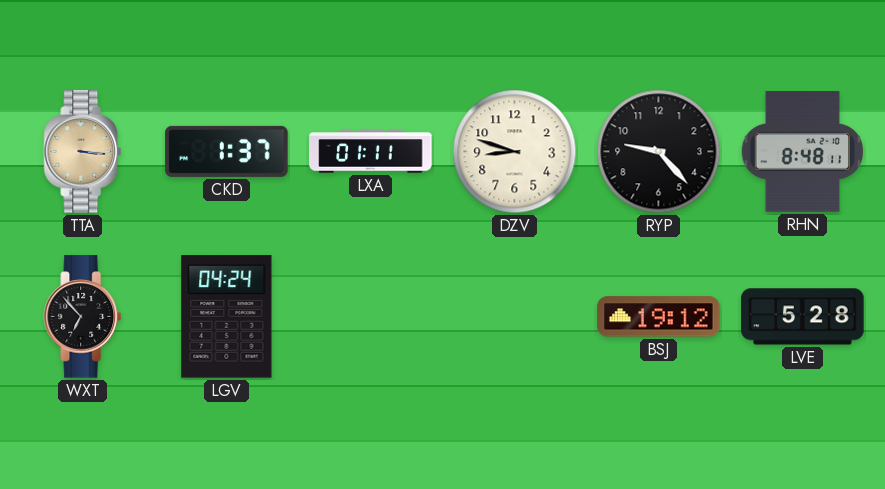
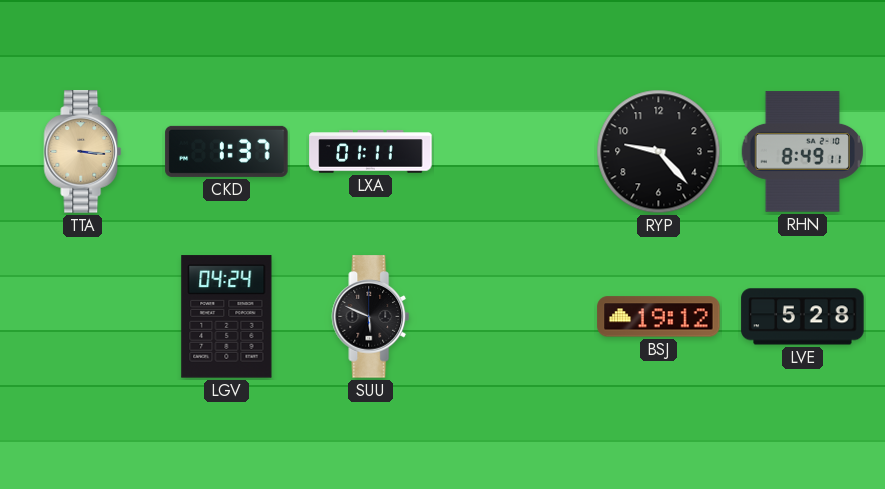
DZV: 8:48 -> none (515, 152)
RHN: 8:48 -> 8:49 (803, 152)
WXT: 6:53 -> none (83, 317)
SUU: none -> 5:49 (371, 317)
